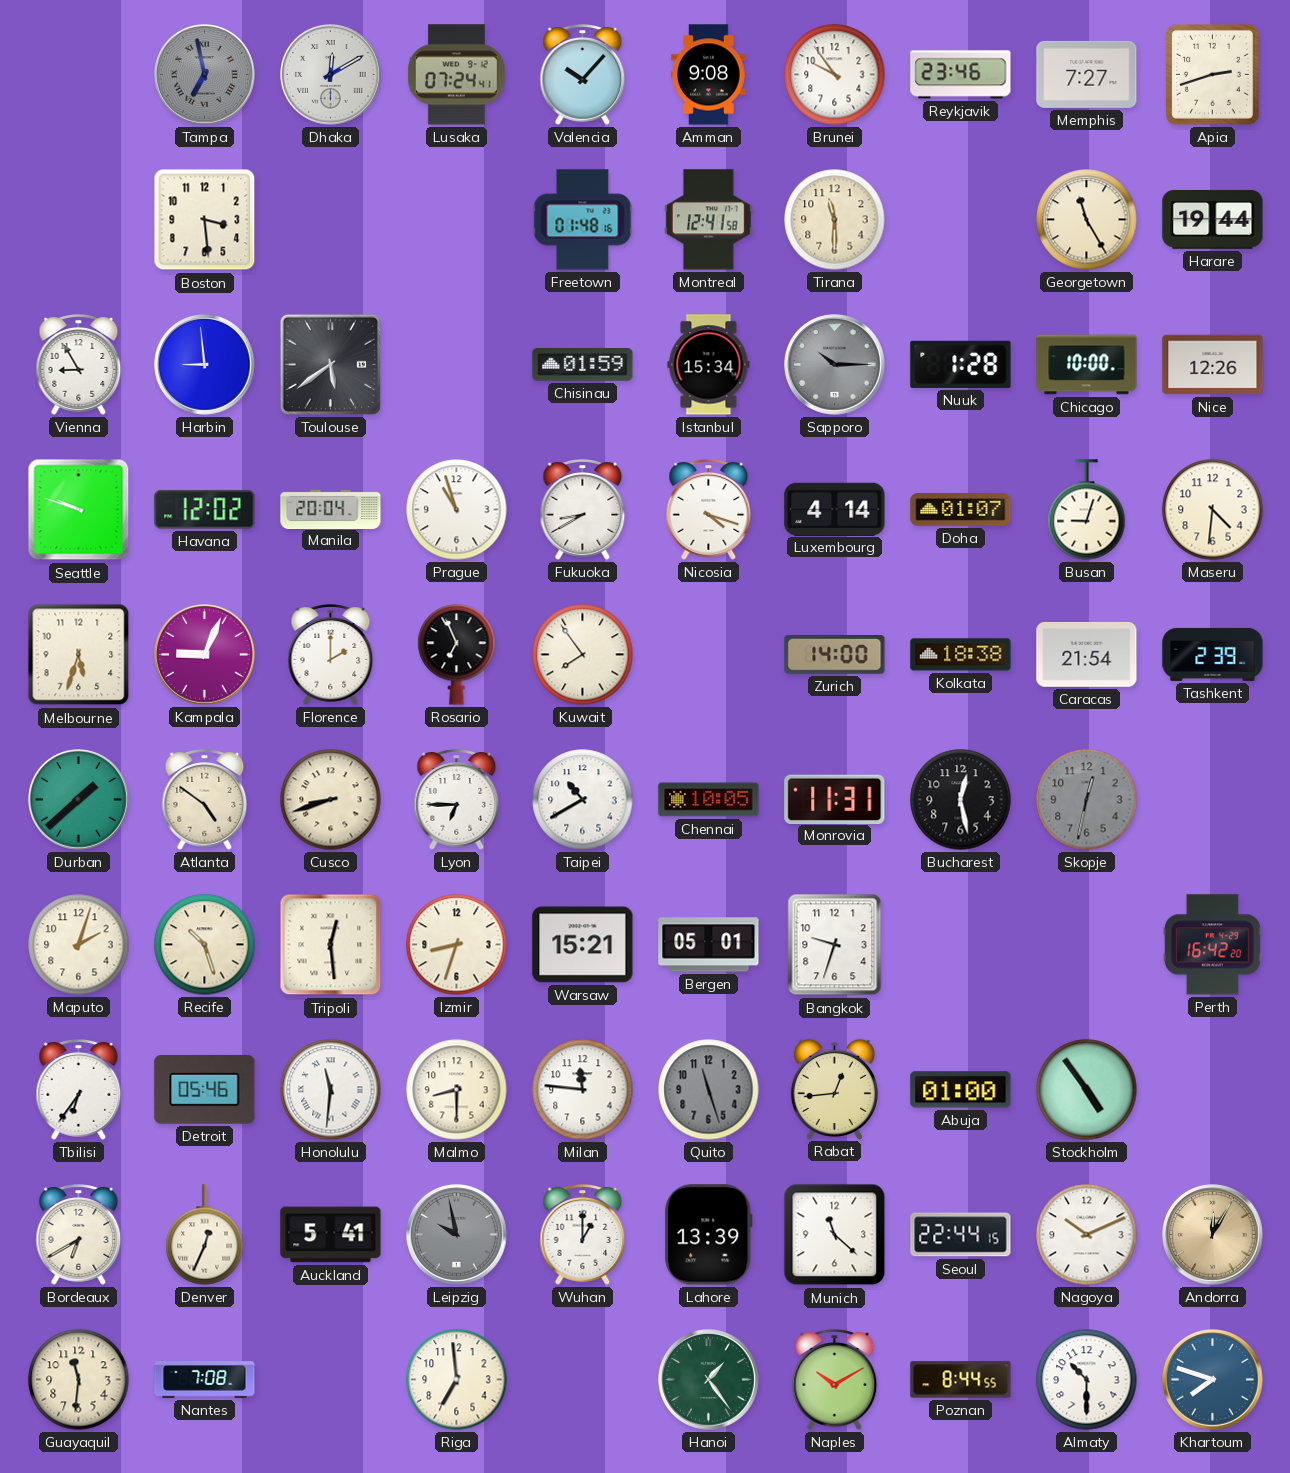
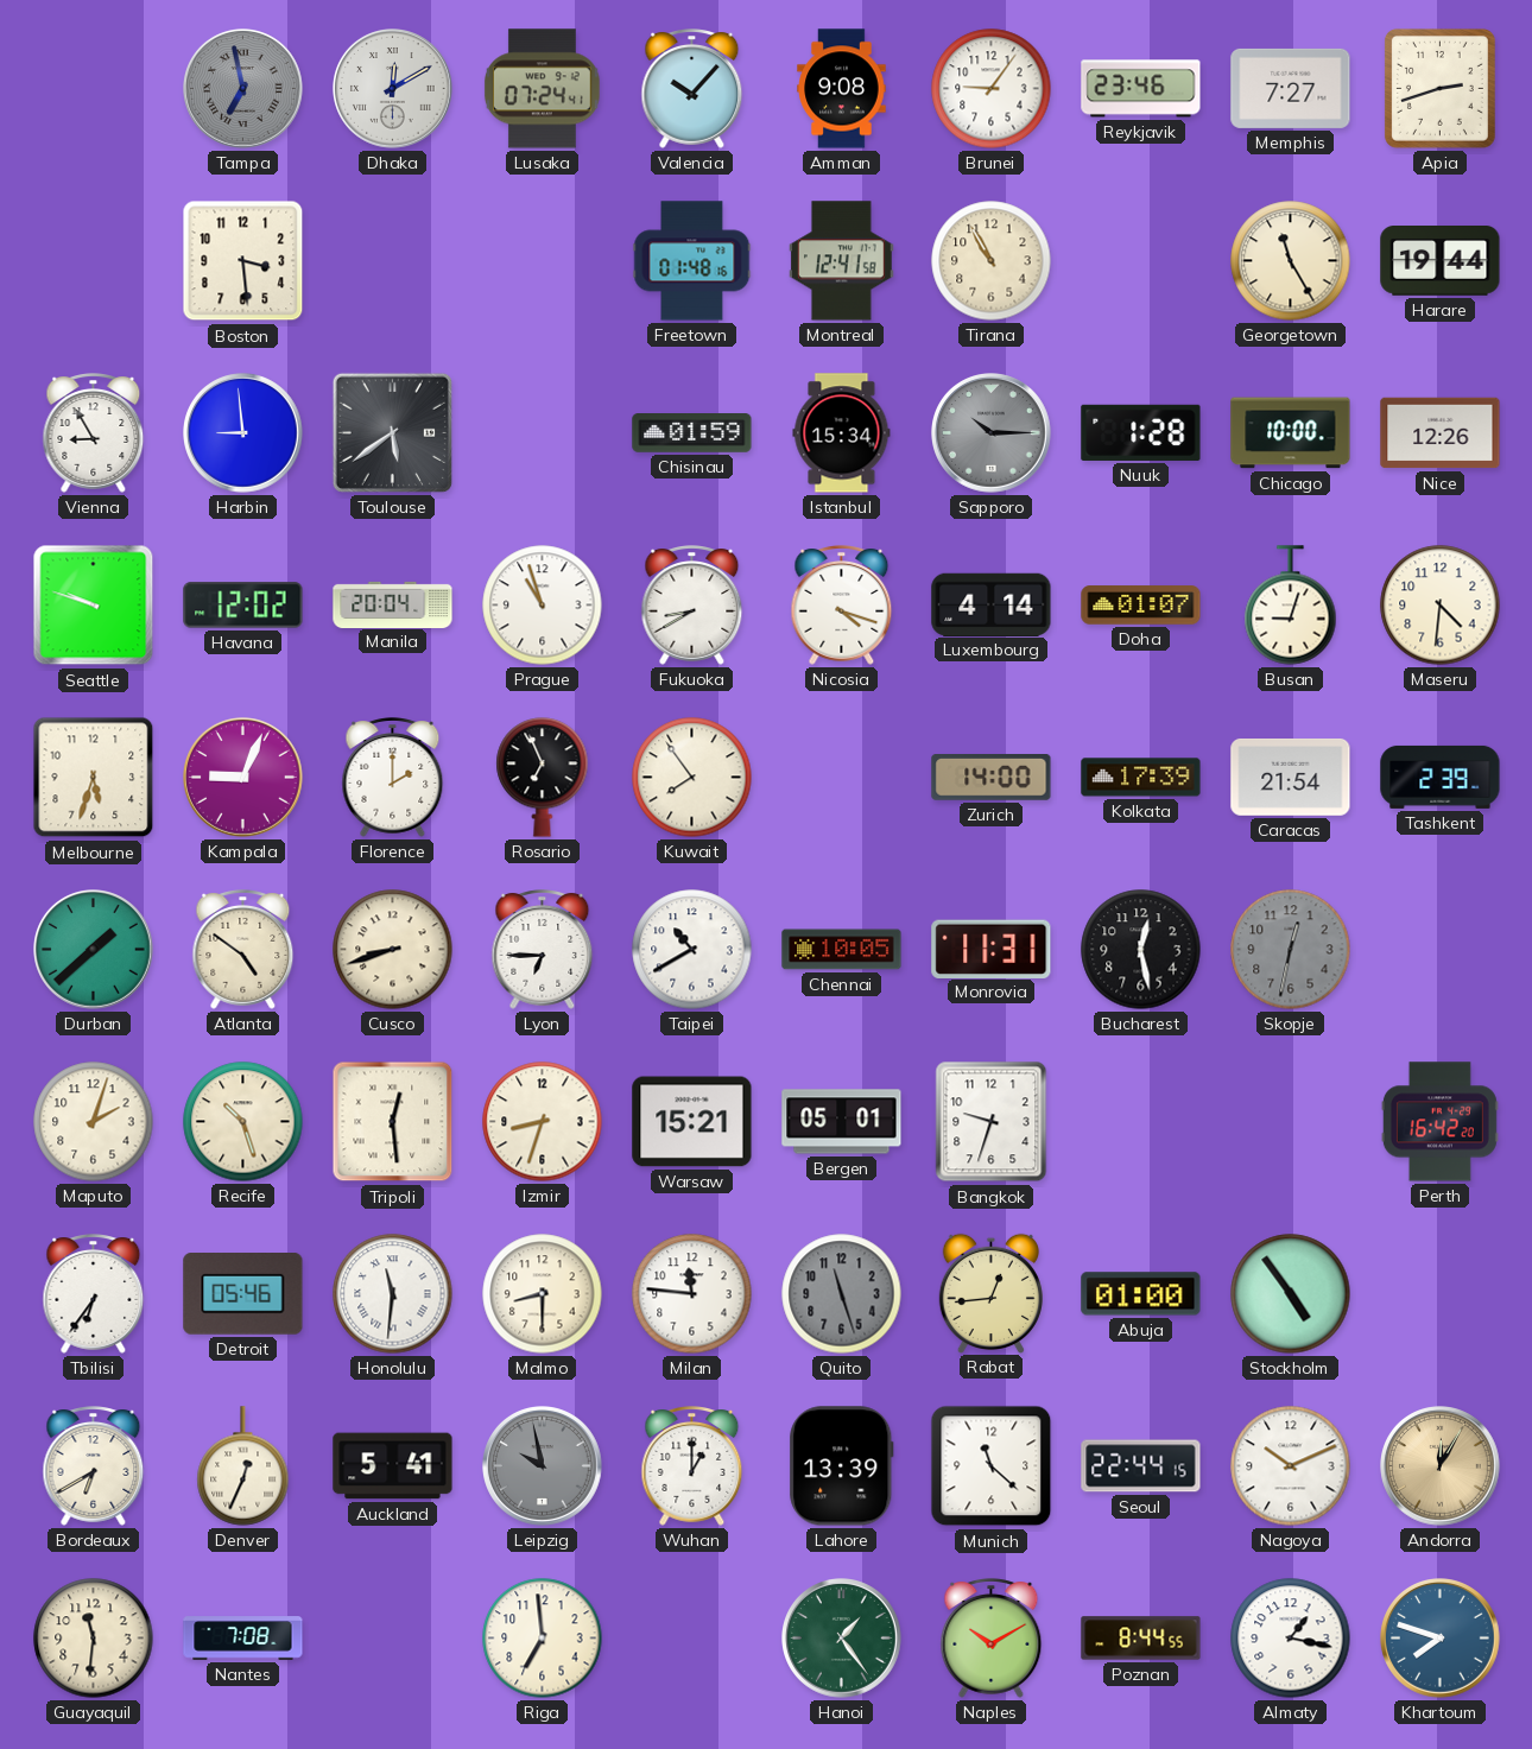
Brunei: 9:54 -> 9:06 (992, 89)
Tirana: 11:30 -> 10:55 (992, 261)
Kolkata: 18:38 -> 17:39 (1141, 778)
Almaty: 10:30 -> 1:17 (1291, 1639)
